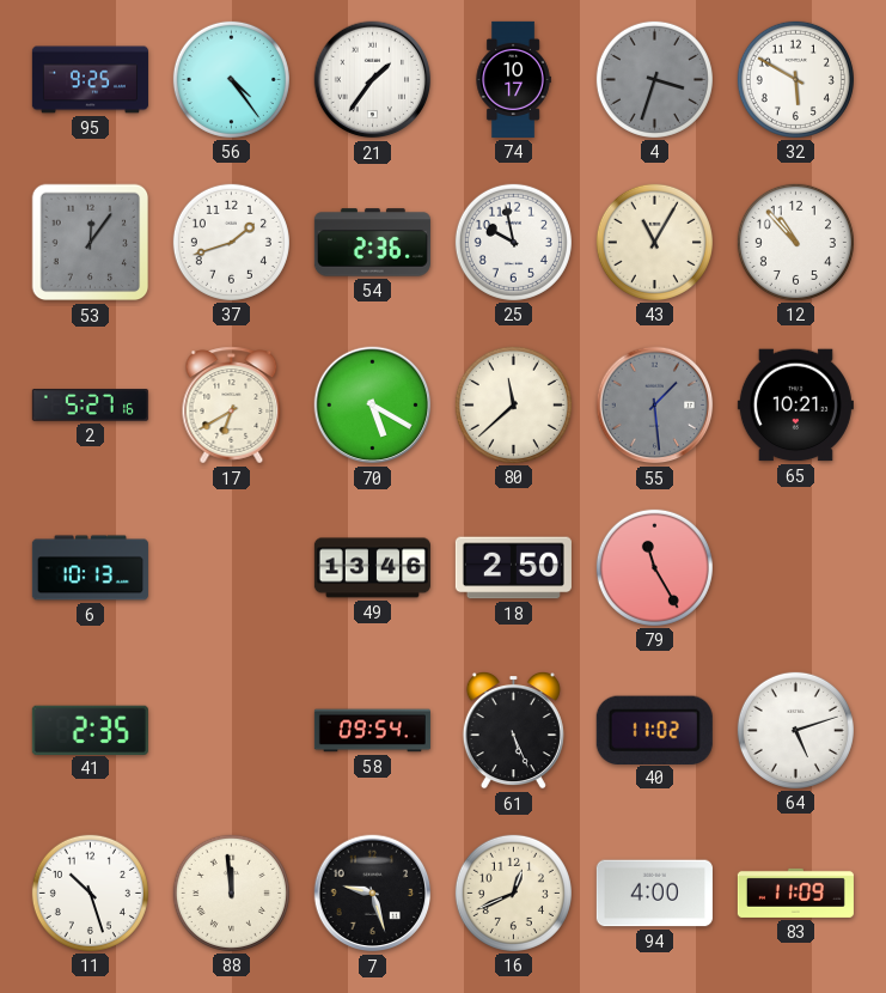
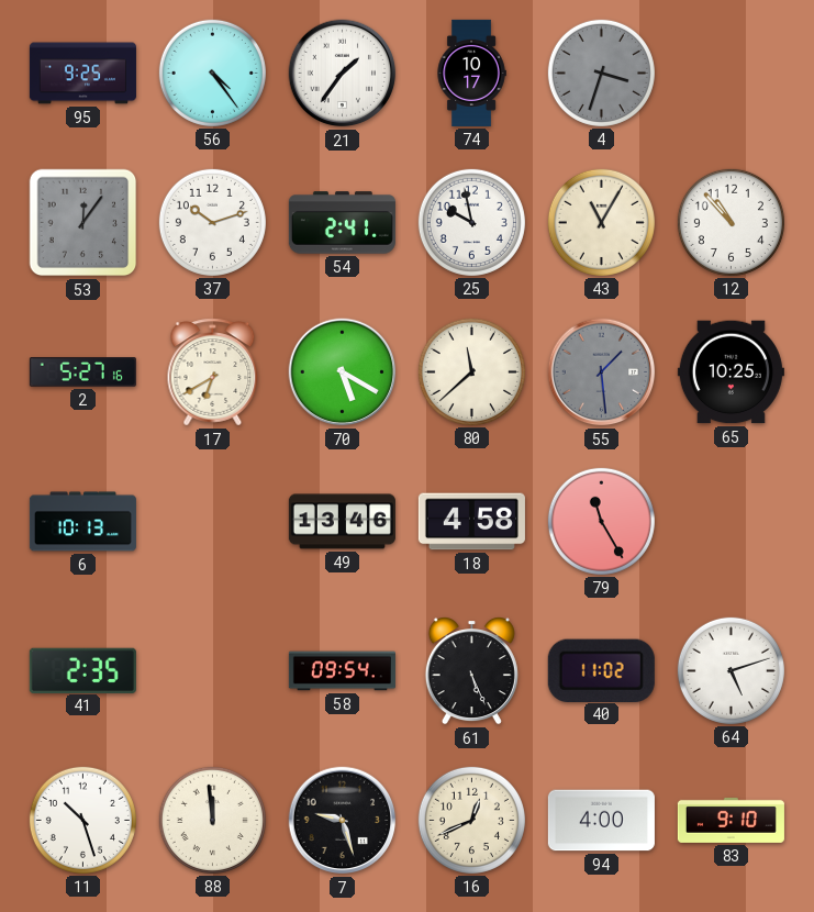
32: 5:50 -> none (795, 79)
37: 1:42 -> 10:12 (212, 222)
54: 2:36 -> 2:41 (342, 223)
65: 10:21 -> 10:25 (731, 372)
18: 2:50 -> 4:58 (471, 522)
83: 11:09 -> 9:10 (731, 820)
